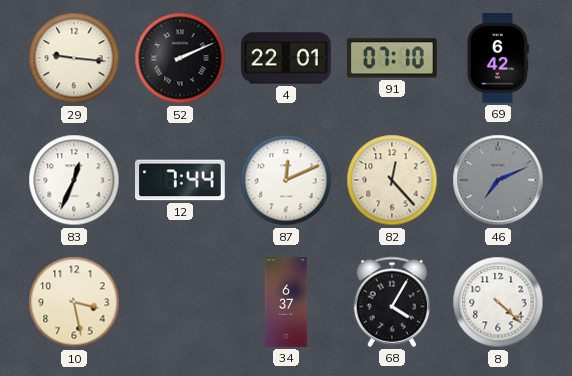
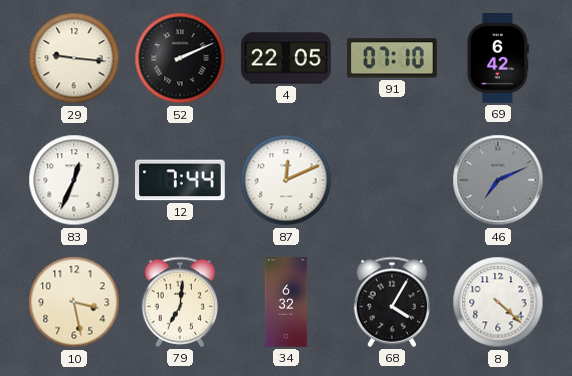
4: 22:01 -> 22:05 (287, 58)
82: 12:23 -> none (392, 180)
79: none -> 7:01 (179, 302)
34: 6:37 -> 6:32 (286, 302)
